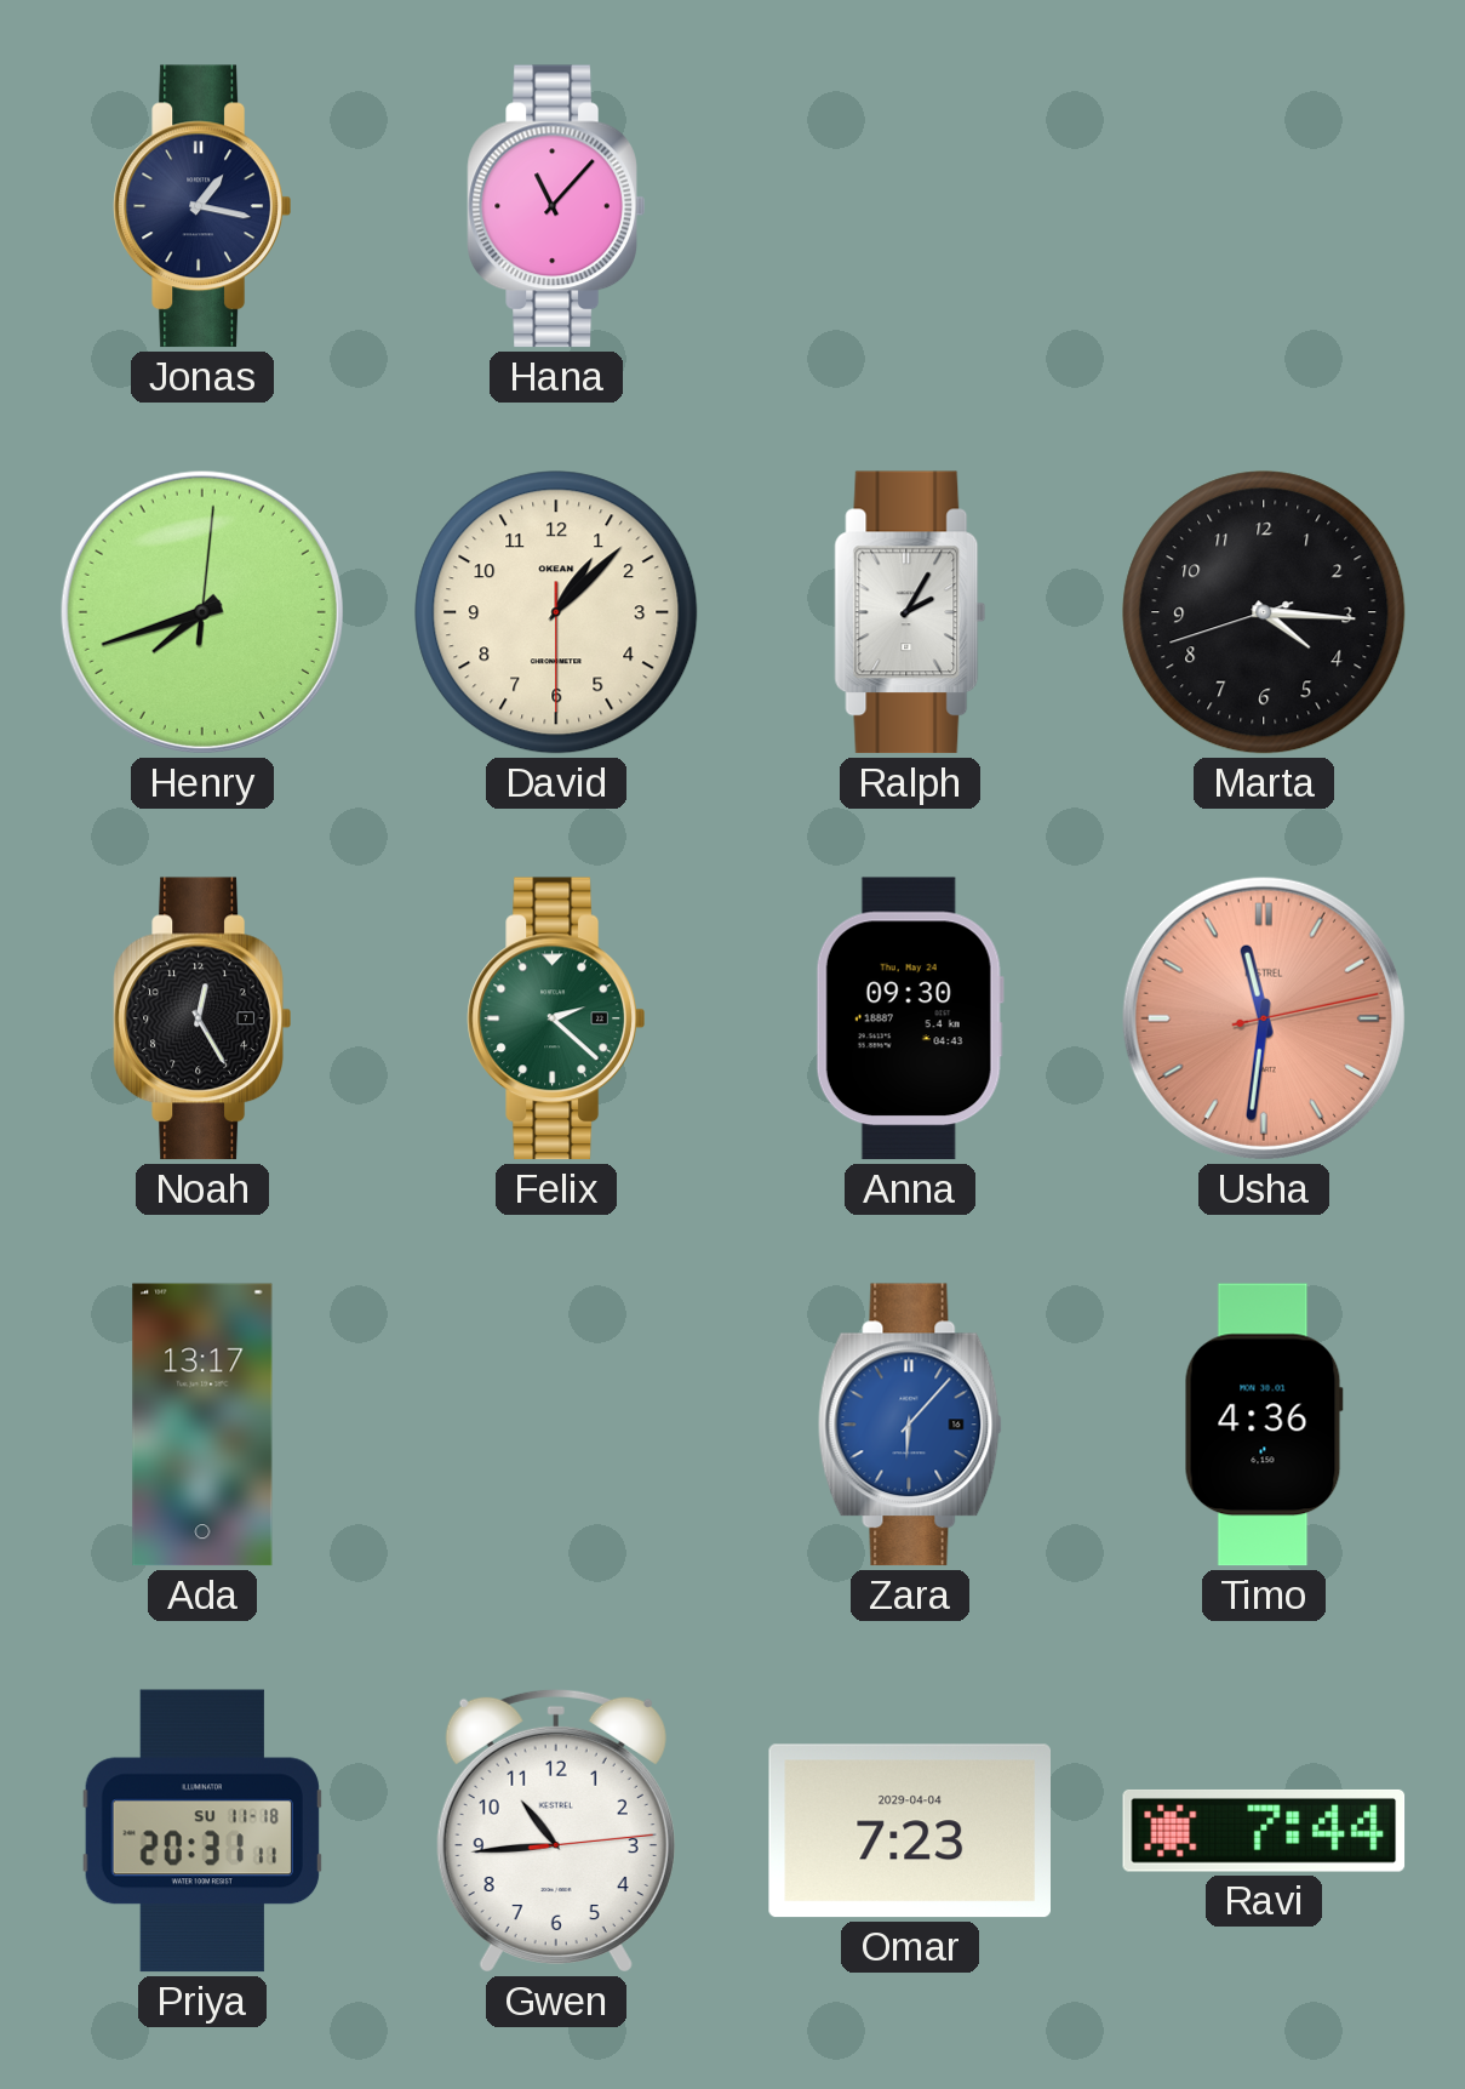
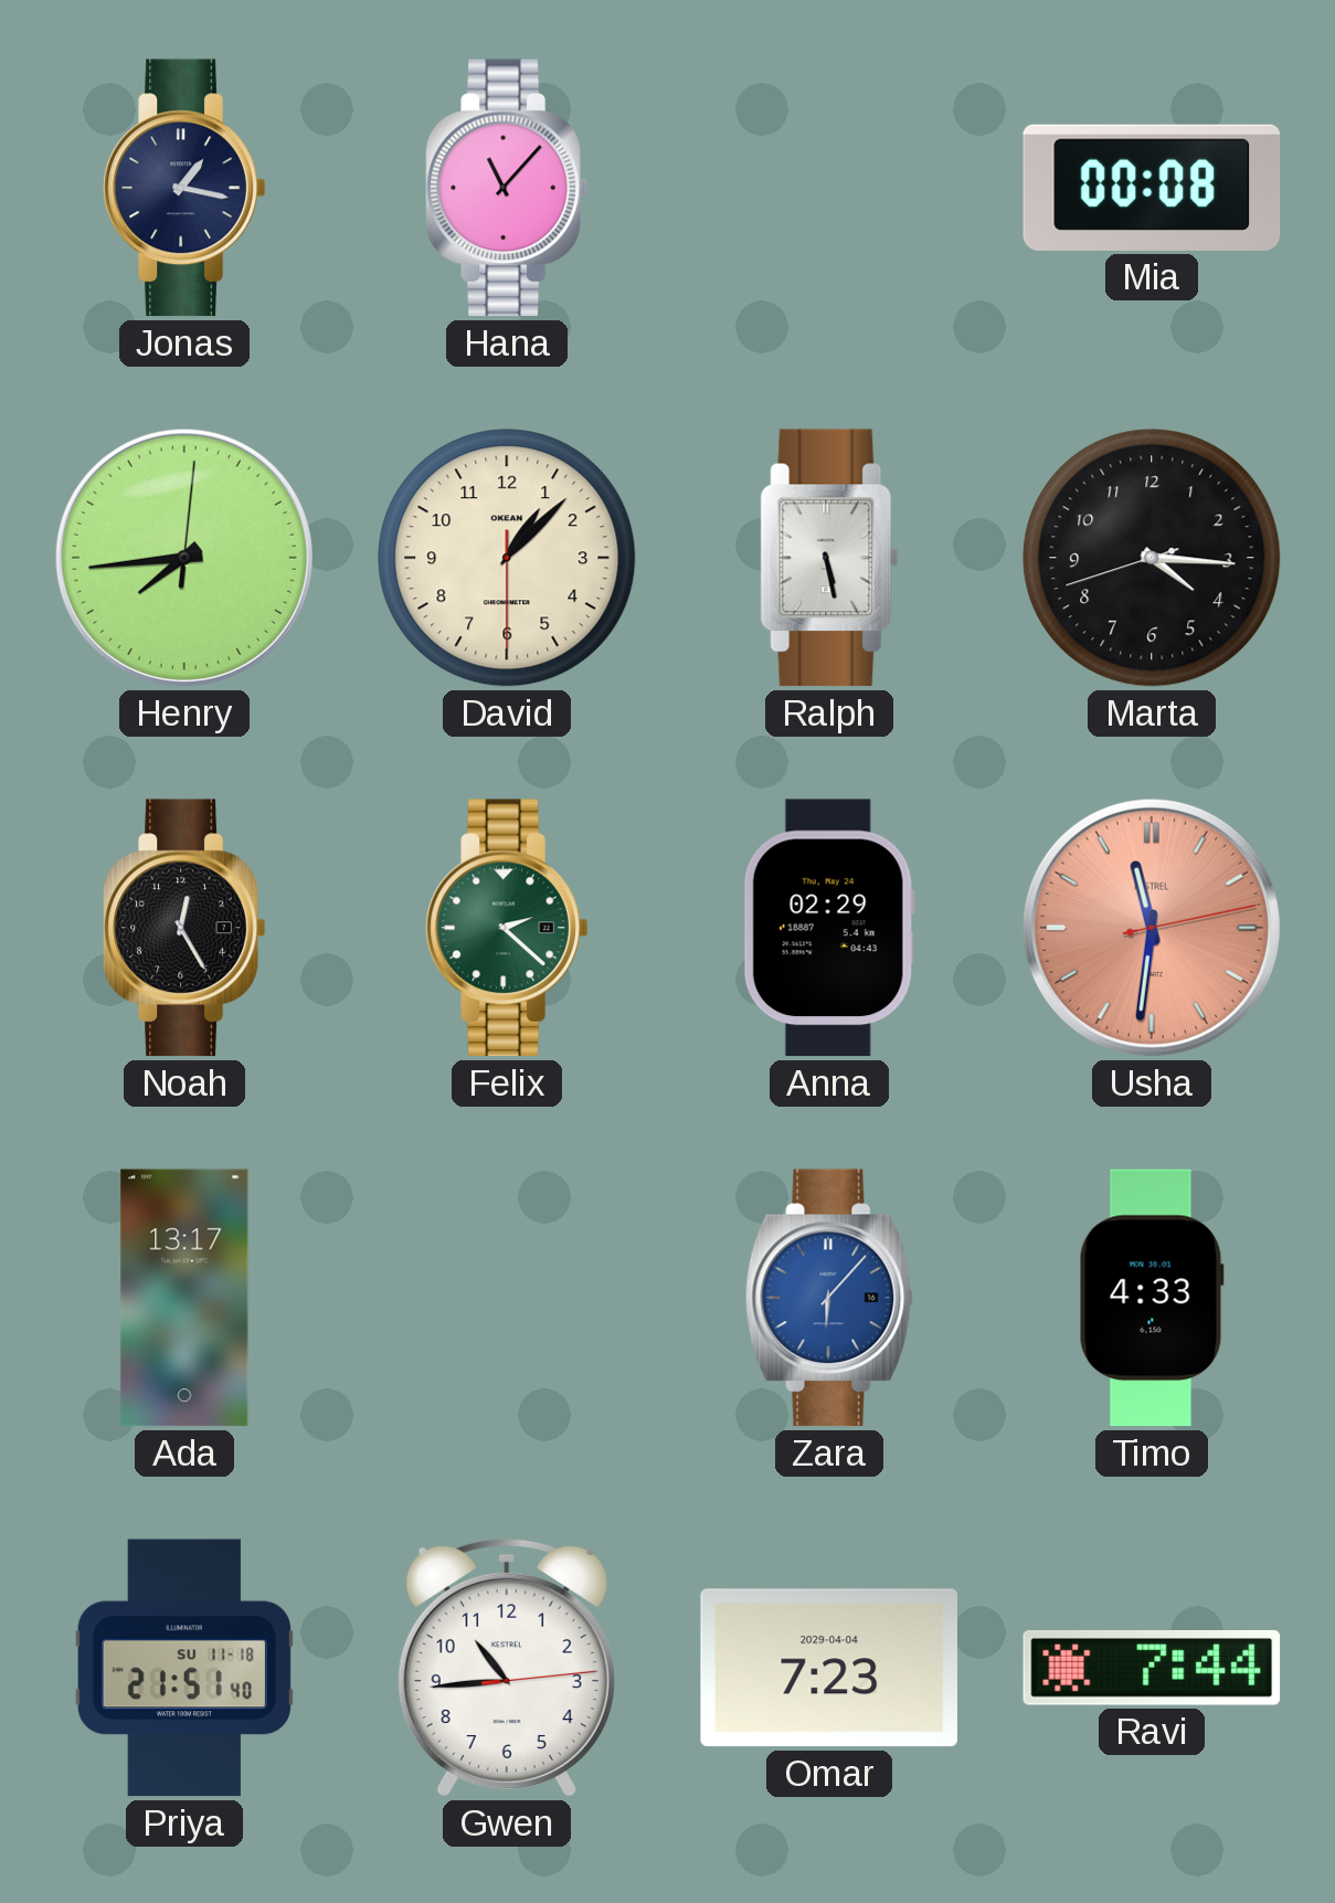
Mia: none -> 00:08 (1152, 188)
Henry: 7:42 -> 7:44 (184, 558)
Ralph: 2:05 -> 5:28 (829, 558)
Anna: 09:30 -> 02:29 (829, 928)
Timo: 4:36 -> 4:33 (1152, 1298)
Priya: 20:31 -> 21:51 (183, 1668)
